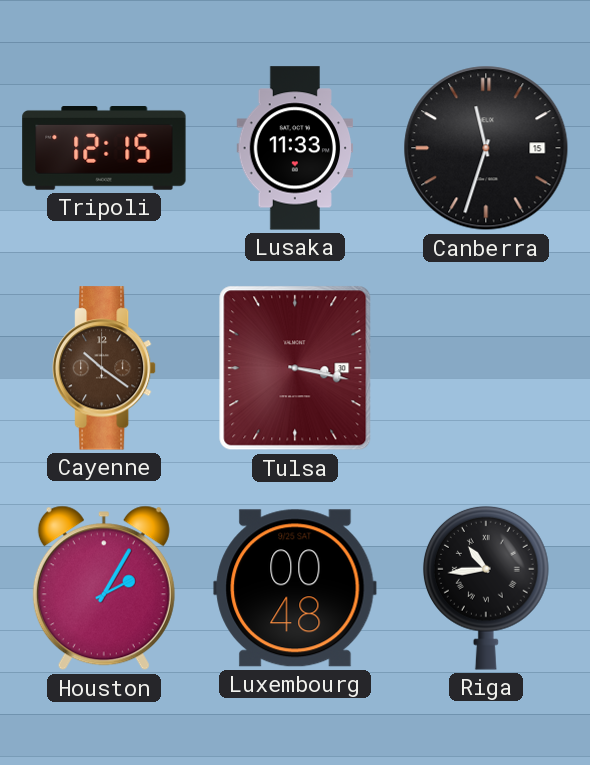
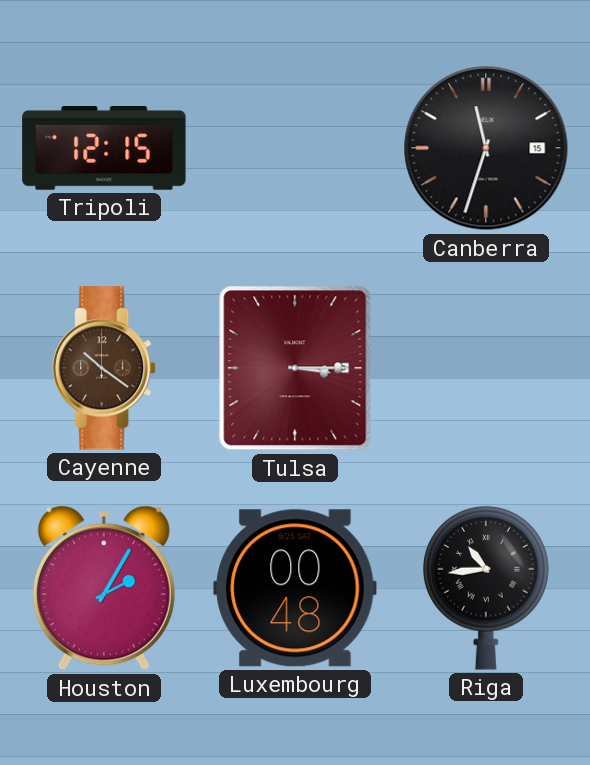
Lusaka: 11:33 -> none (295, 148)
Tulsa: 3:17 -> 3:15 (295, 368)
